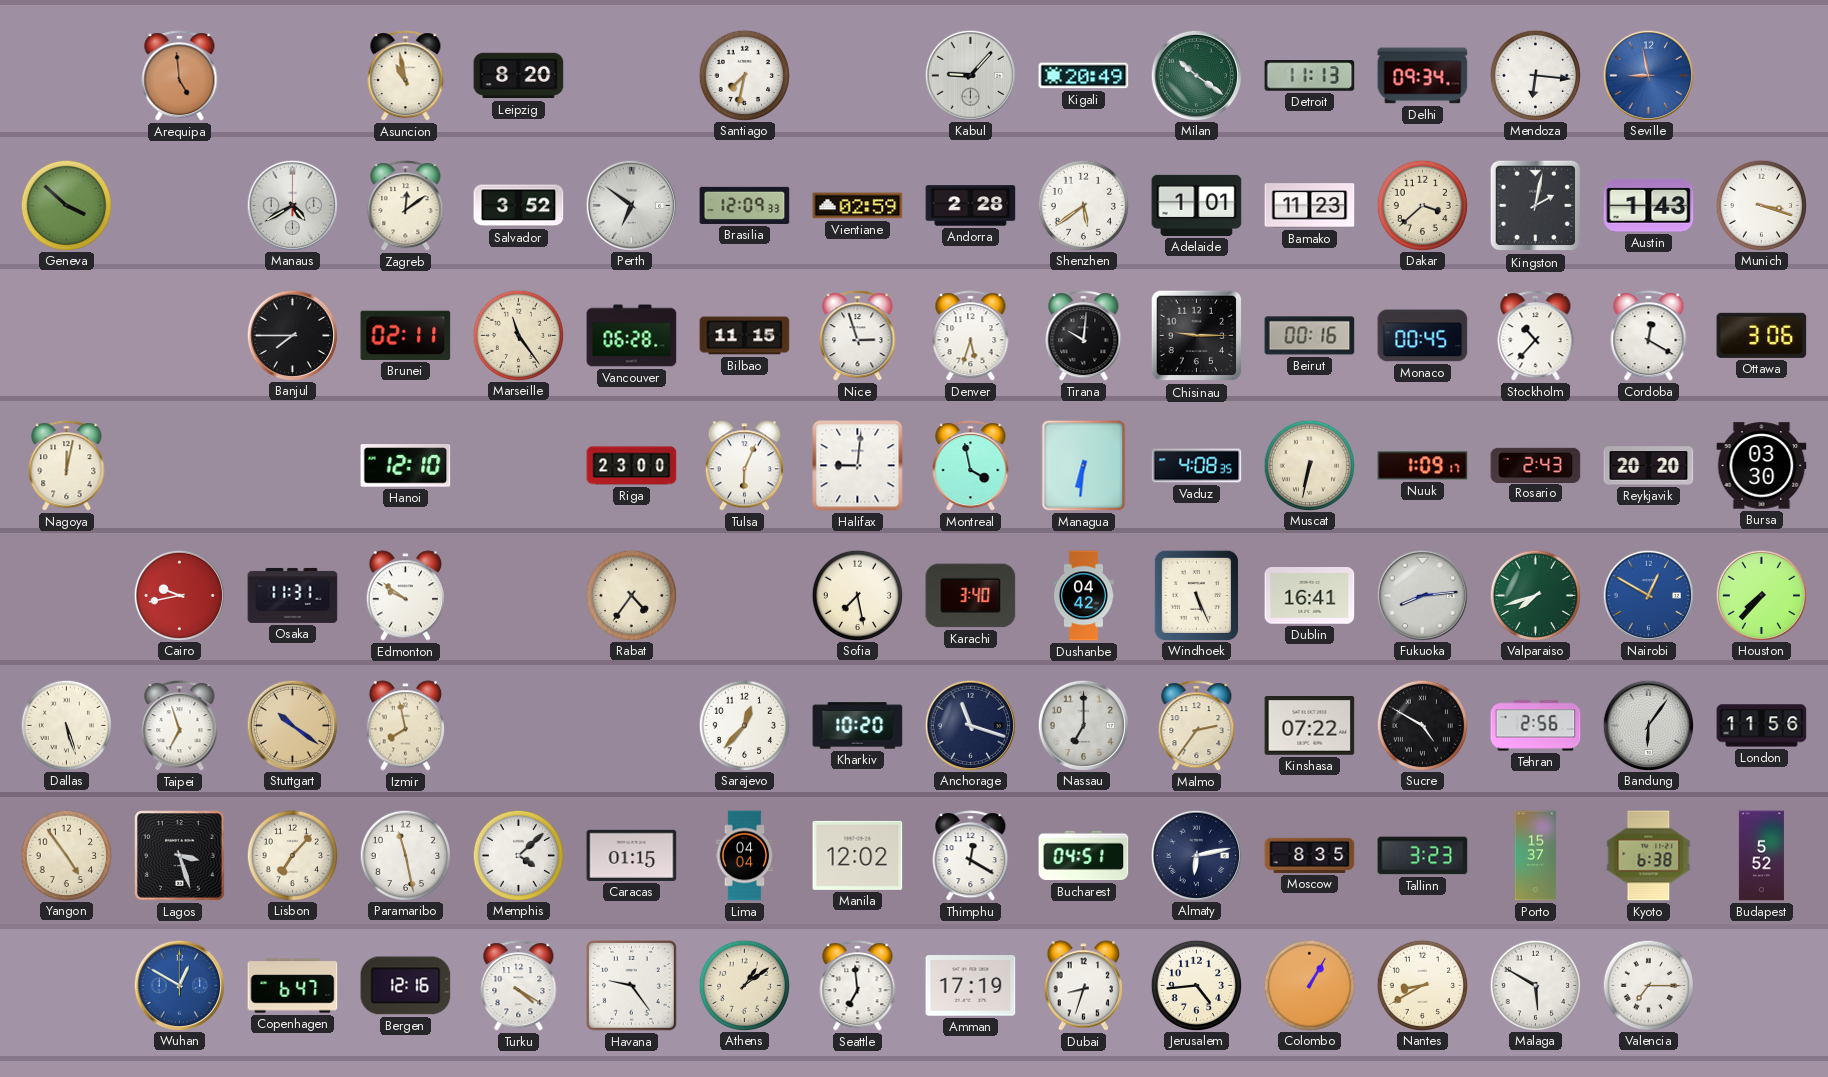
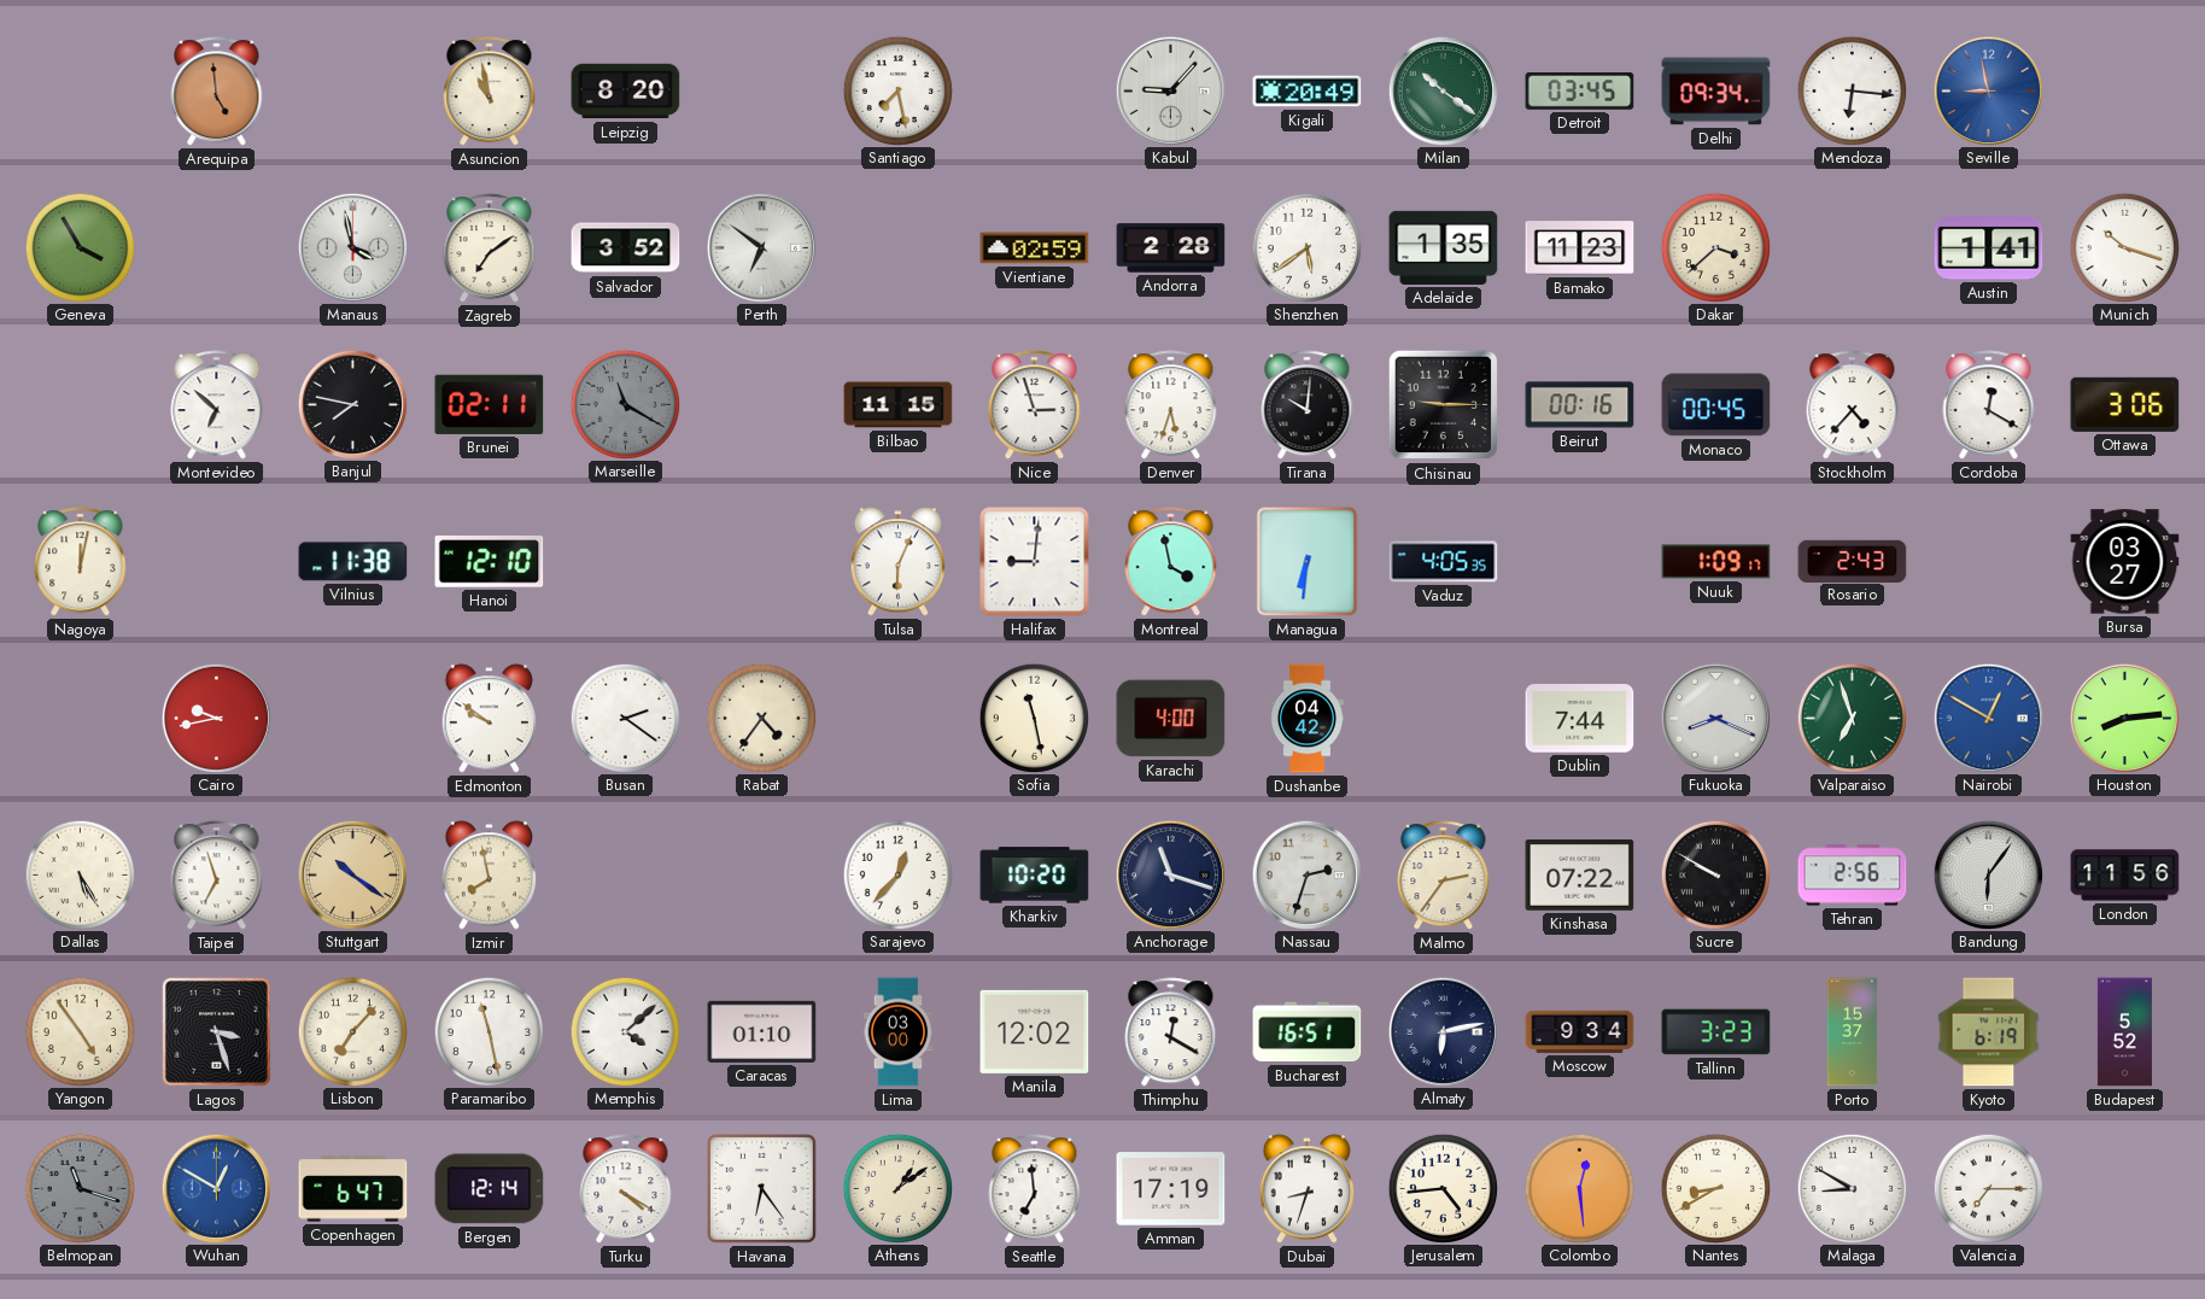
Santiago: 7:32 -> 7:28 (897, 90)
Detroit: 11:13 -> 03:45 (1580, 92)
Geneva: 3:52 -> 3:55 (80, 247)
Manaus: 4:40 -> 3:58 (352, 247)
Zagreb: 12:09 -> 7:09 (490, 248)
Brasilia: 12:09 -> none (745, 205)
Adelaide: 1:01 -> 1:35 (1444, 247)
Kingston: 2:02 -> none (1536, 206)
Austin: 1:43 -> 1:41 (1989, 248)
Munich: 3:18 -> 10:18 (2124, 247)
Montevideo: none -> 6:52 (217, 405)
Banjul: 7:45 -> 7:47 (352, 404)
Marseille: 11:24 -> 11:20 (625, 404)
Marseille dial: cream -> grey (625, 404)
Vancouver: 06:28 -> none (632, 336)
Stockholm: 10:37 -> 4:37 (1853, 405)
Vilnius: none -> 11:38 (353, 562)
Riga: 23:00 -> none (632, 466)
Vaduz: 4:08 -> 4:05 (1444, 562)
Muscat: 6:32 -> none (1309, 465)
Reykjavik: 20:20 -> none (1649, 466)
Bursa: 03:30 -> 03:27 (2125, 562)
Osaka: 11:31 -> none (293, 595)
Busan: none -> 2:21 (625, 718)
Sofia: 7:28 -> 11:28 (1034, 718)
Karachi: 3:40 -> 4:00 (1171, 719)
Windhoek: 5:26 -> none (1196, 595)
Dublin: 16:41 -> 7:44 (1580, 719)
Fukuoka: 8:14 -> 8:19 (1715, 718)
Valparaiso: 7:42 -> 6:57 (1852, 718)
Houston: 7:37 -> 8:14 (2124, 718)
Dallas: 5:27 -> 5:25 (80, 874)
Nassau: 7:00 -> 2:33 (1306, 874)
Sucre: 4:50 -> 9:50 (1715, 874)
Caracas: 01:15 -> 01:10 (762, 1031)
Lima: 04:04 -> 03:00 (899, 1032)
Bucharest: 04:51 -> 16:51 (1308, 1032)
Moscow: 8:35 -> 9:34 (1580, 1031)
Kyoto: 6:38 -> 6:19 (1989, 1032)
Belmopan: none -> 11:18 (80, 1188)
Bergen: 12:16 -> 12:14 (490, 1189)
Havana: 9:24 -> 6:24 (761, 1188)
Colombo: 1:05 -> 12:29 (1579, 1188)
Malaga: 5:50 -> 8:50 (1852, 1188)
